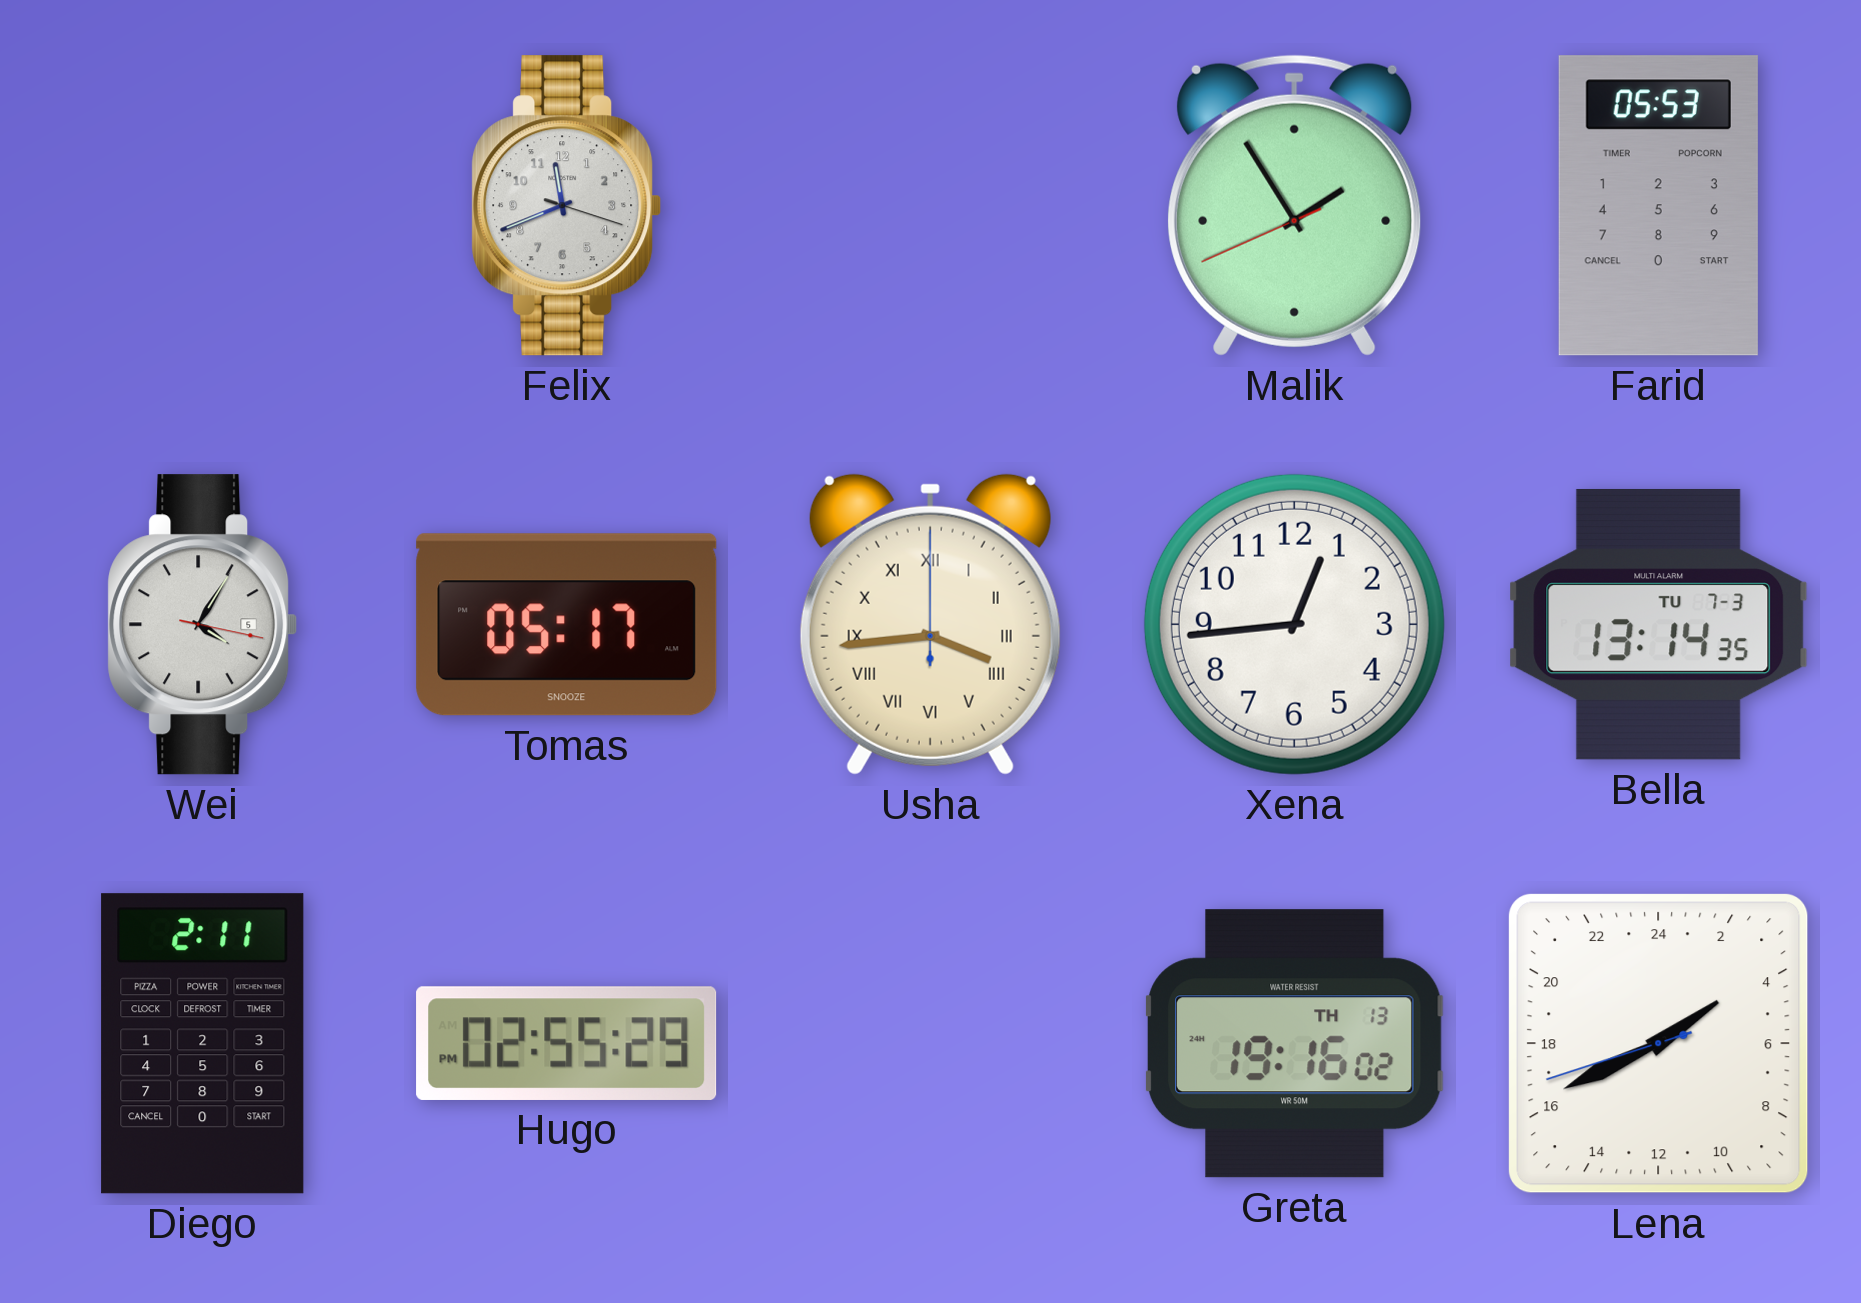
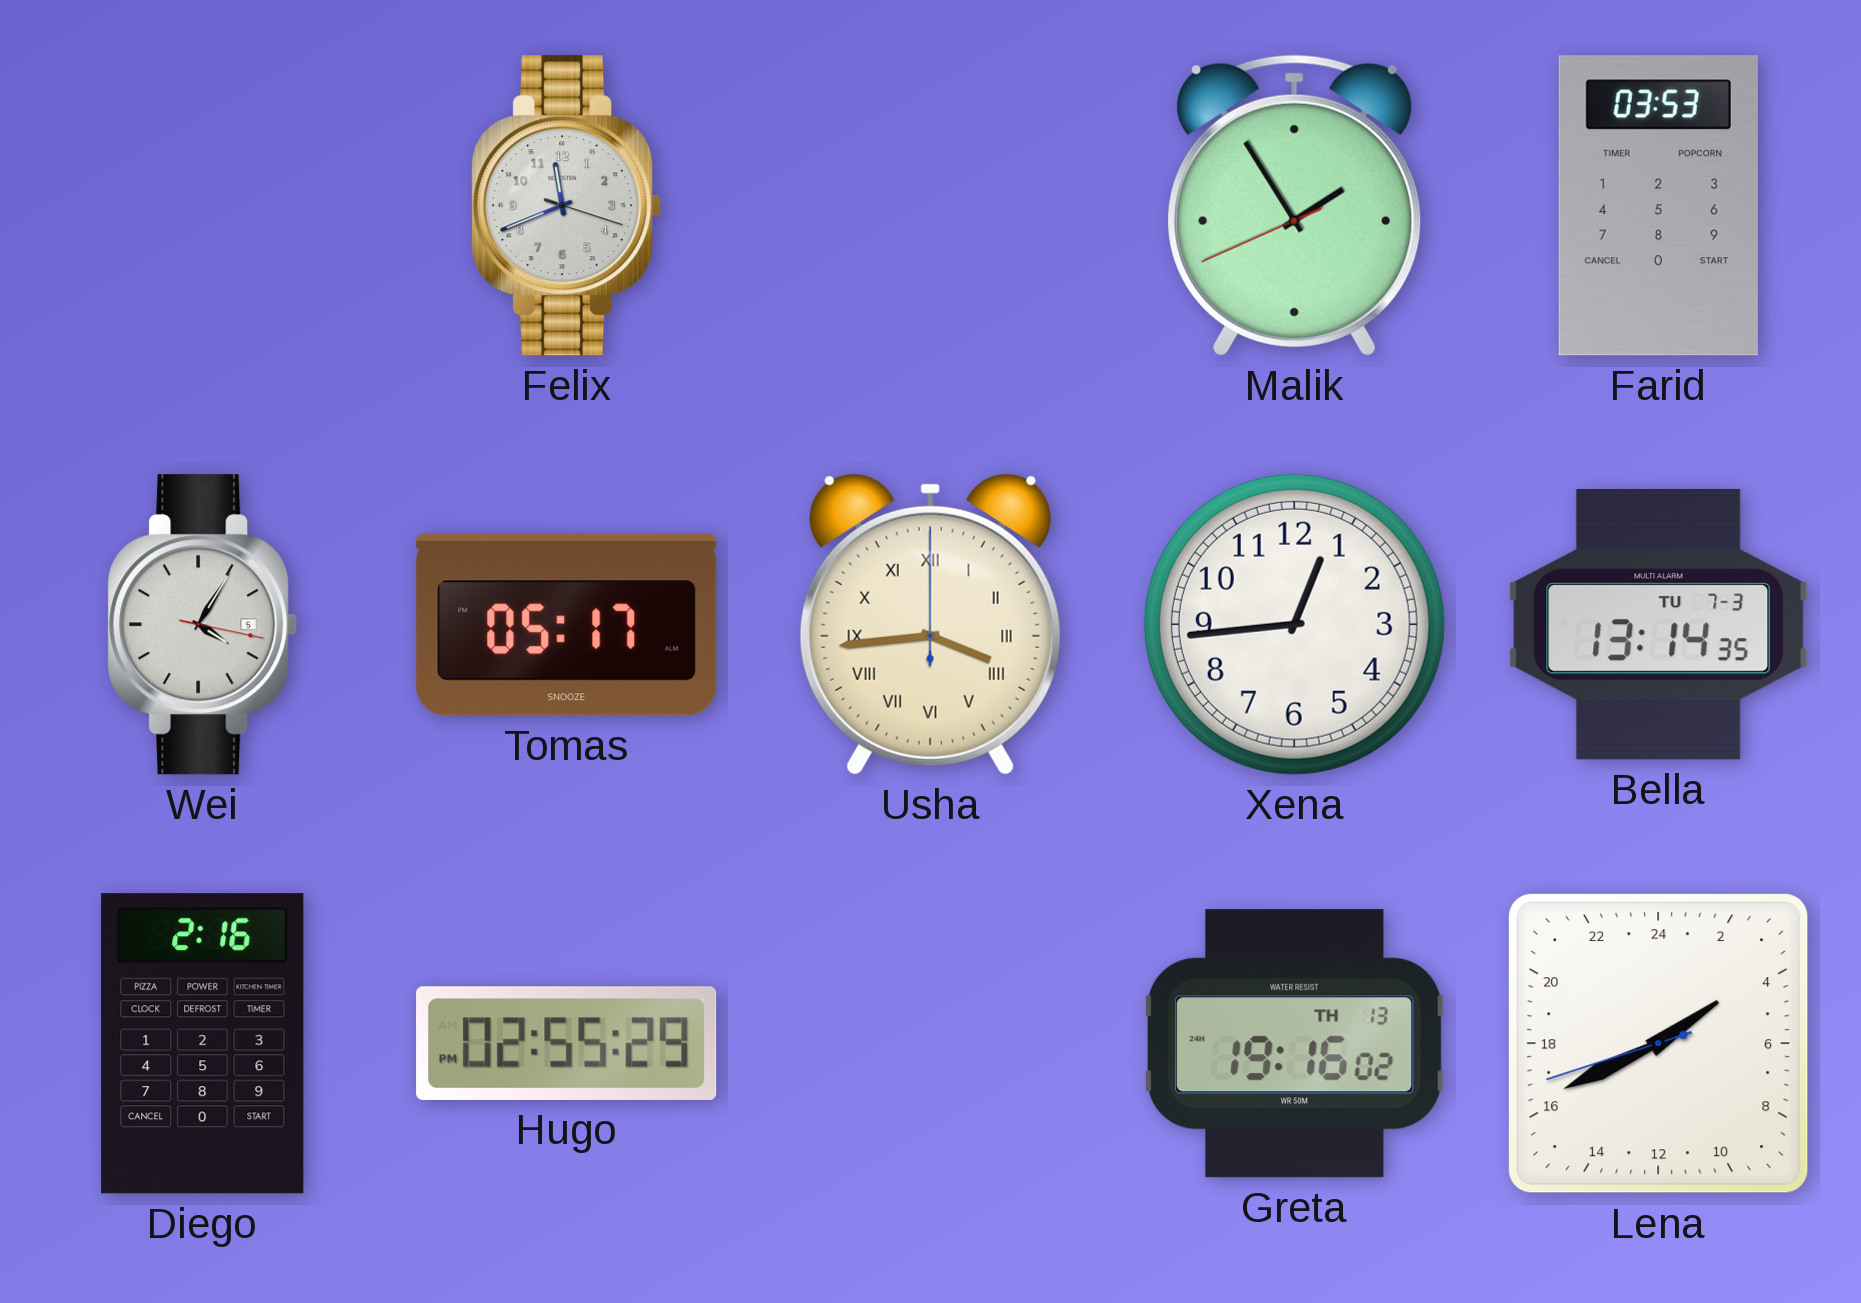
Farid: 05:53 -> 03:53 (1658, 206)
Diego: 2:11 -> 2:16 (203, 1044)
